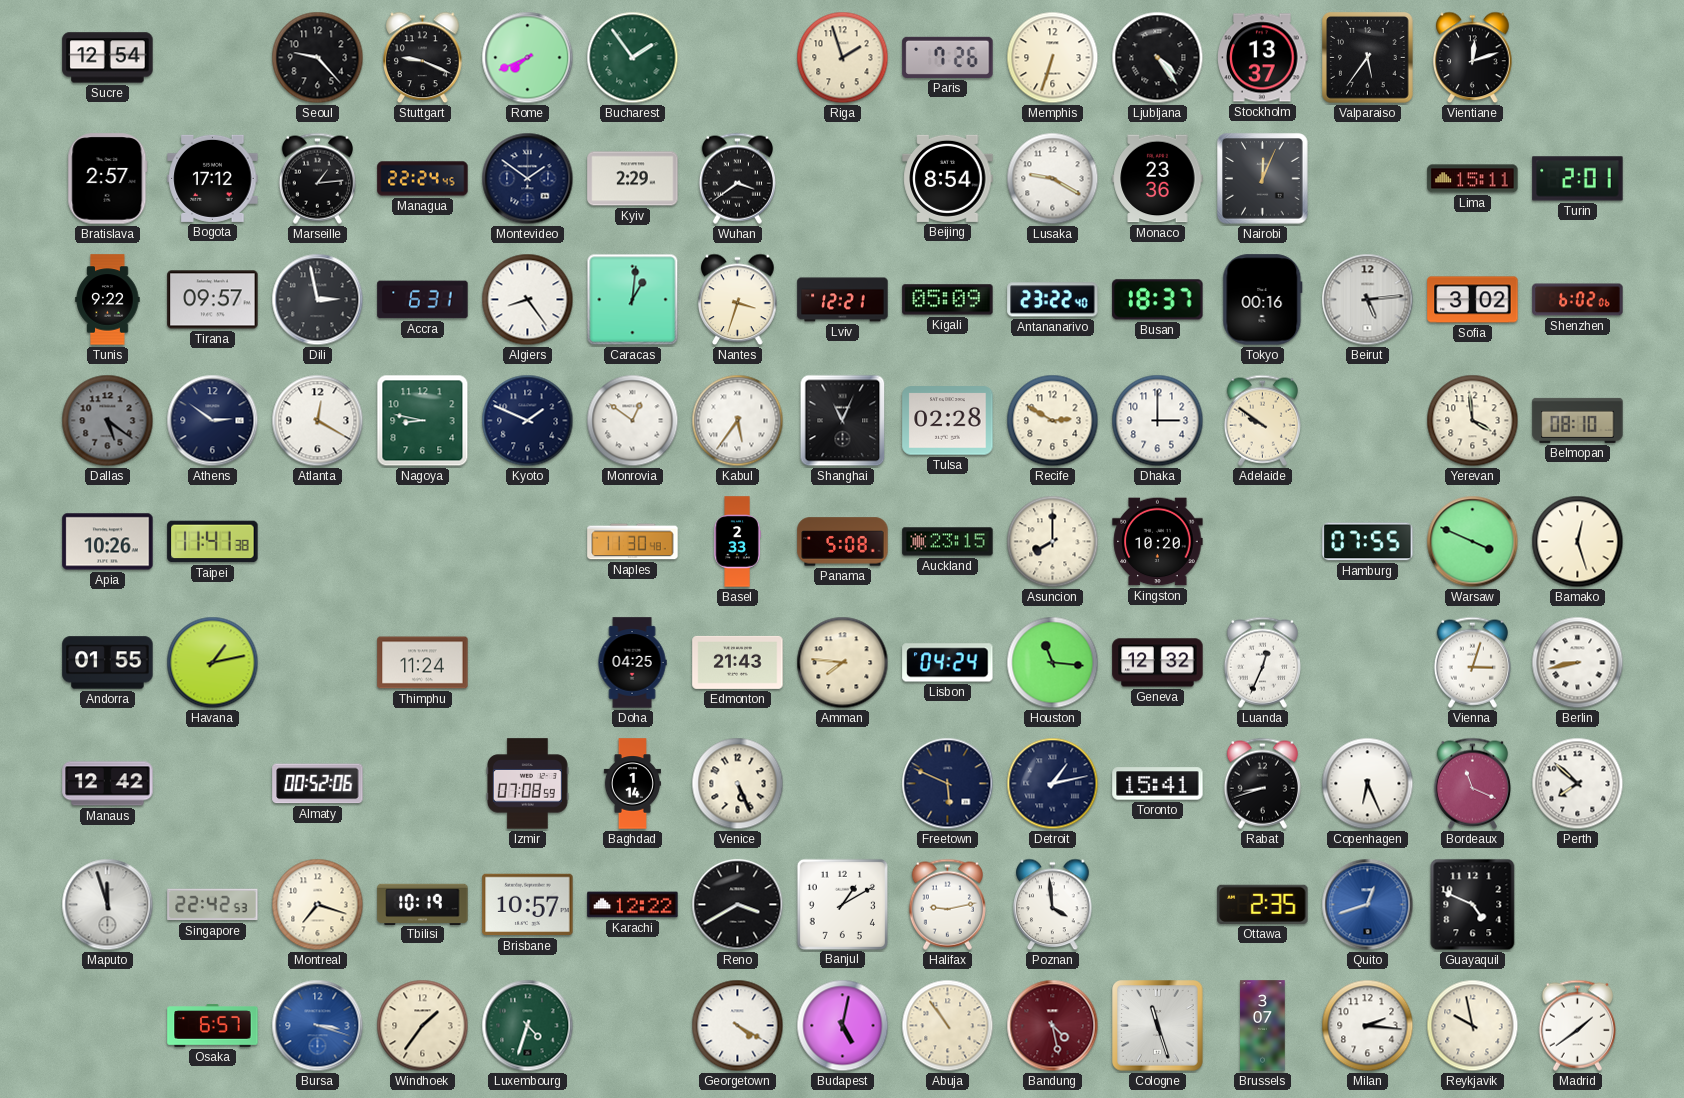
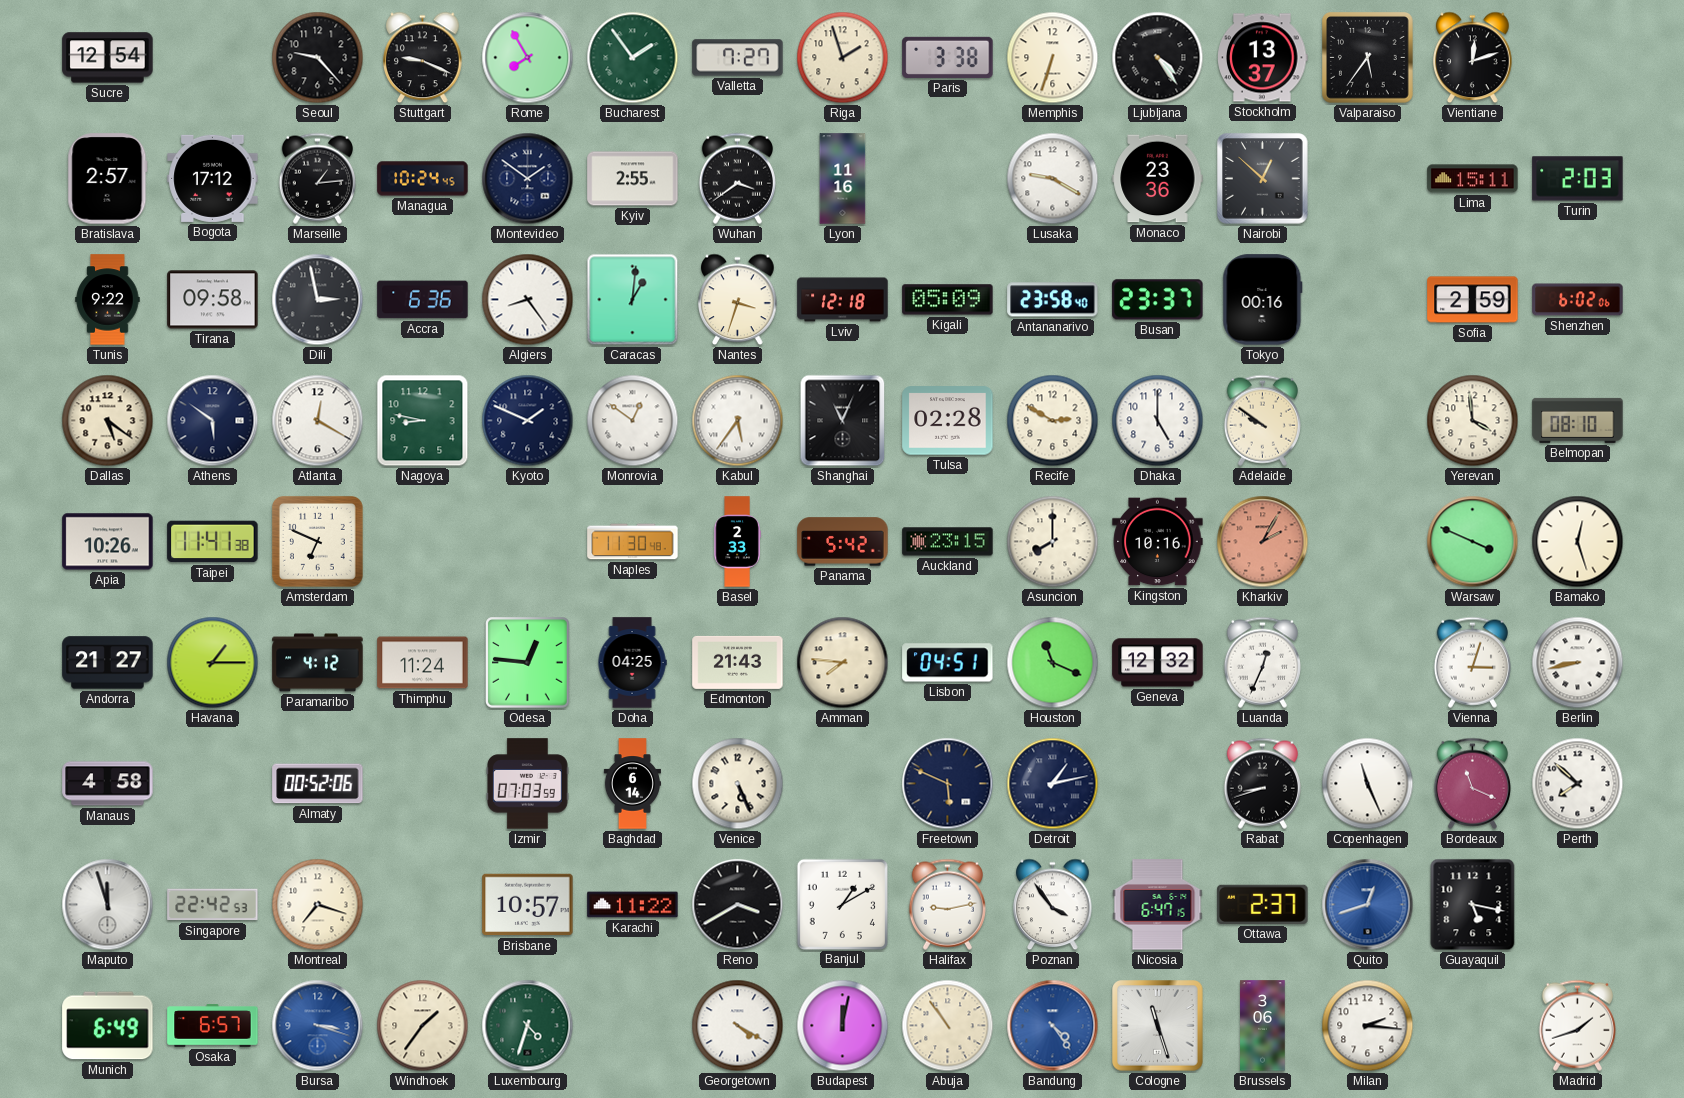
Rome: 7:41 -> 7:55 (528, 58)
Valletta: none -> 7:27 (738, 58)
Paris: 7:26 -> 3:38 (948, 57)
Managua: 22:24 -> 10:24 (423, 179)
Kyiv: 2:29 -> 2:55 (633, 179)
Lyon: none -> 11:16 (843, 179)
Beijing: 8:54 -> none (948, 178)
Nairobi: 12:04 -> 12:52 (1263, 179)
Turin: 2:01 -> 2:03 (1578, 179)
Tirana: 09:57 -> 09:58 (213, 300)
Accra: 6:31 -> 6:36 (423, 300)
Lviv: 12:21 -> 12:18 (843, 300)
Antananarivo: 23:22 -> 23:58 (1053, 300)
Busan: 18:37 -> 23:37 (1158, 300)
Beirut: 5:14 -> none (1368, 300)
Sofia: 3:02 -> 2:59 (1473, 300)
Dallas dial: grey -> cream (108, 421)
Athens: 2:51 -> 5:51 (213, 421)
Dhaka: 3:00 -> 5:00 (1158, 421)
Amsterdam: none -> 6:49 (317, 541)
Panama: 5:08 -> 5:42 (843, 542)
Kingston: 10:20 -> 10:16 (1158, 542)
Kharkiv: none -> 2:05 (1263, 542)
Hamburg: 07:55 -> none (1368, 542)
Andorra: 01:55 -> 21:27 (108, 663)
Havana: 1:13 -> 1:15 (213, 663)
Paramaribo: none -> 4:12 (318, 663)
Odesa: none -> 12:46 (528, 663)
Lisbon: 04:24 -> 04:51 (948, 663)
Houston: 11:16 -> 11:19 (1053, 663)
Manaus: 12:42 -> 4:58 (108, 784)
Izmir: 07:08 -> 07:03 (527, 784)
Baghdad: 1:14 -> 6:14 (632, 784)
Toronto: 15:41 -> none (1158, 784)
Copenhagen: 6:26 -> 11:26 (1368, 784)
Tbilisi: 10:19 -> none (423, 904)
Karachi: 12:22 -> 11:22 (633, 905)
Poznan: 3:59 -> 3:54 (1053, 905)
Nicosia: none -> 6:47 (1158, 905)
Ottawa: 2:35 -> 2:37 (1263, 904)
Guayaquil: 4:49 -> 5:17 (1473, 905)
Munich: none -> 6:49 (108, 1026)
Budapest: 5:02 -> 12:02 (843, 1026)
Bandung: 4:28 -> 4:24 (1053, 1026)
Bandung dial: burgundy -> blue (1053, 1026)
Brussels: 3:07 -> 3:06 (1263, 1026)
Reykjavik: 9:58 -> none (1473, 1026)
Madrid: 1:39 -> 1:42 (1577, 1025)
